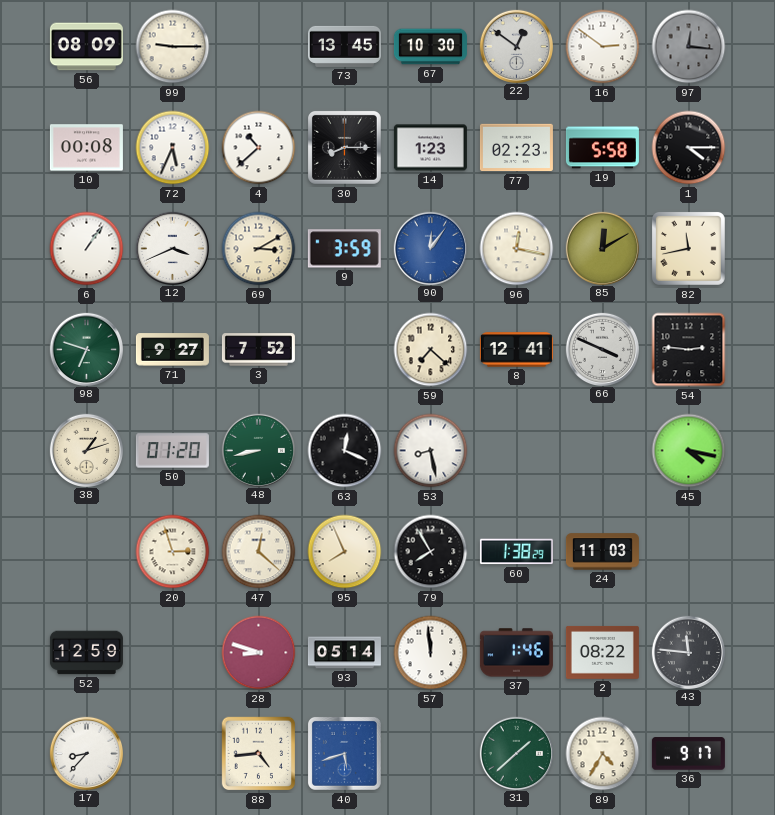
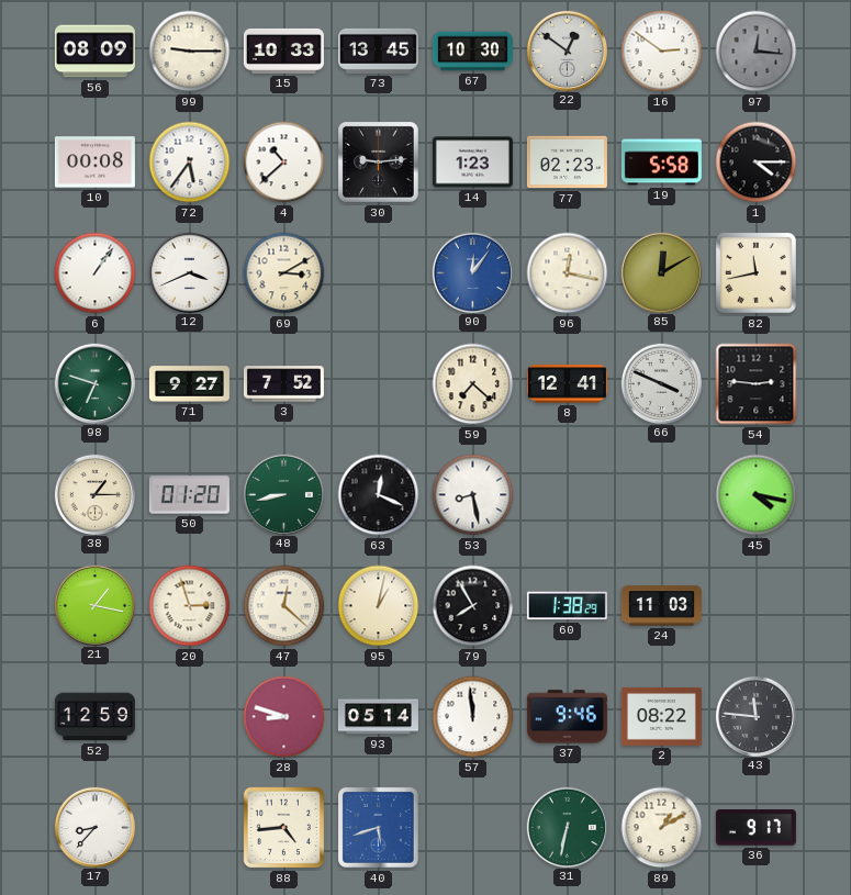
15: none -> 10:33 (283, 51)
72: 5:34 -> 5:36 (190, 163)
30: 8:15 -> 9:14 (378, 161)
9: 3:59 -> none (344, 249)
38: 1:12 -> 1:15 (94, 494)
21: none -> 1:17 (94, 605)
95: 7:56 -> 1:02 (379, 606)
37: 1:46 -> 9:46 (567, 717)
31: 1:38 -> 6:32 (567, 827)
89: 4:35 -> 1:10 (662, 828)
